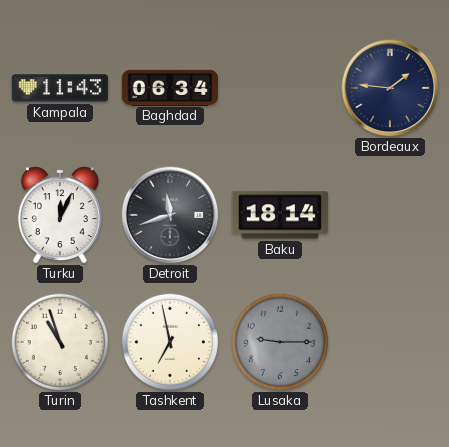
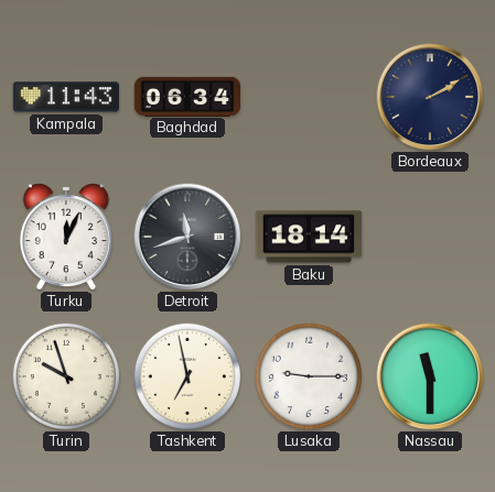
Bordeaux: 1:46 -> 2:10 (430, 97)
Turin: 10:57 -> 9:57 (65, 375)
Lusaka dial: grey -> white (308, 375)
Nassau: none -> 11:30 (430, 376)
